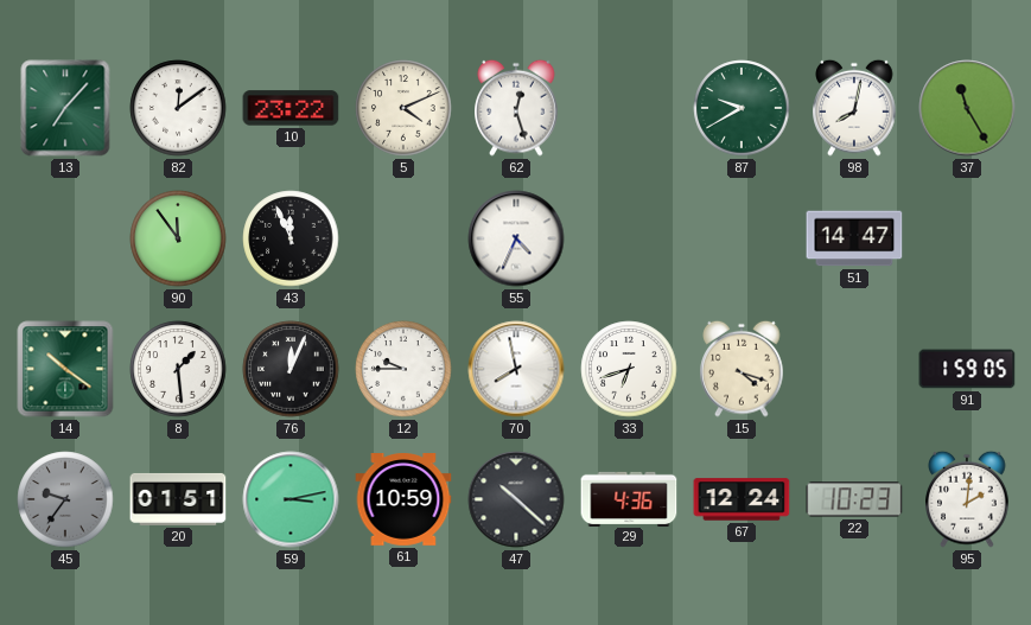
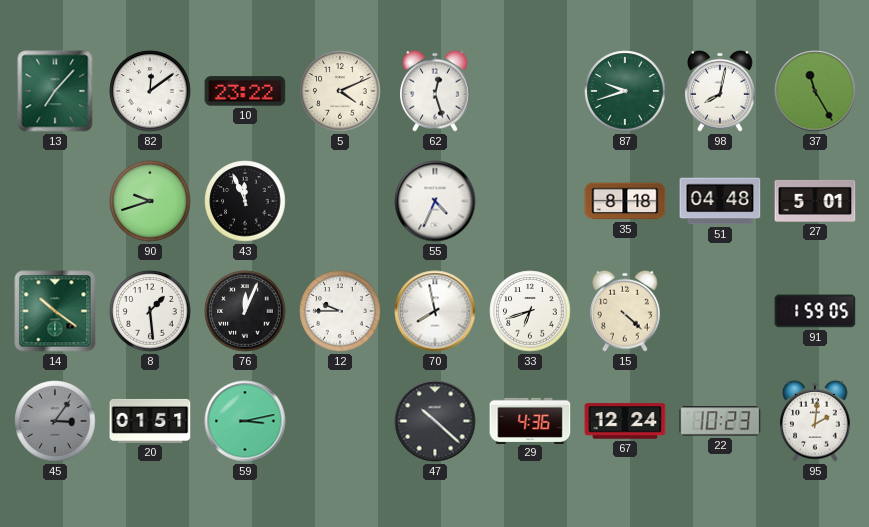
87: 9:40 -> 9:42 (625, 91)
90: 11:54 -> 9:42 (150, 201)
35: none -> 8:18 (625, 201)
51: 14:47 -> 04:48 (720, 201)
27: none -> 5:01 (815, 201)
15: 4:18 -> 4:22 (625, 311)
45: 9:36 -> 3:06 (55, 421)
61: 10:59 -> none (403, 500)
